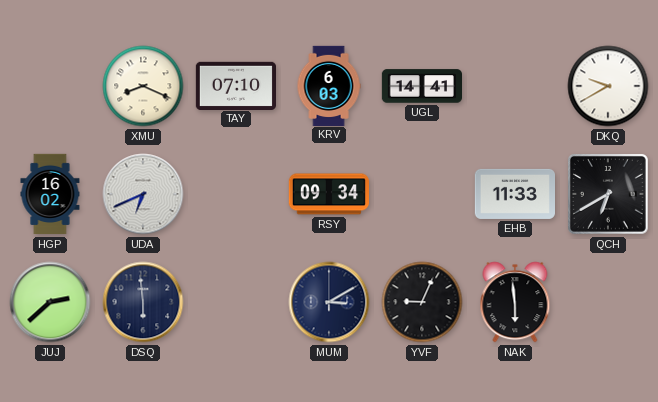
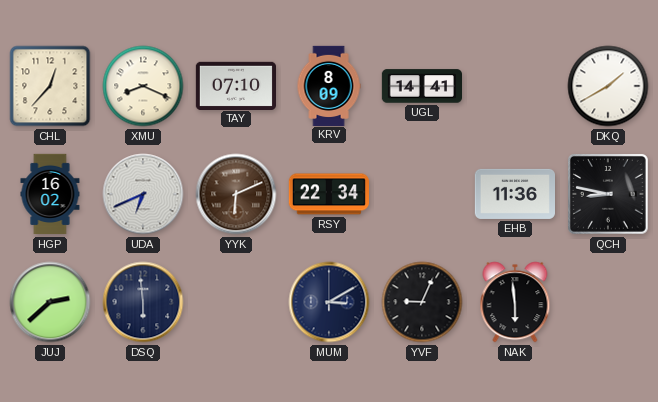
CHL: none -> 12:37 (50, 86)
KRV: 6:03 -> 8:09 (329, 85)
DKQ: 9:40 -> 1:40 (608, 86)
YYK: none -> 6:11 (236, 194)
RSY: 09:34 -> 22:34 (329, 194)
EHB: 11:33 -> 11:36 (514, 194)
QCH: 6:40 -> 8:47 (609, 195)
